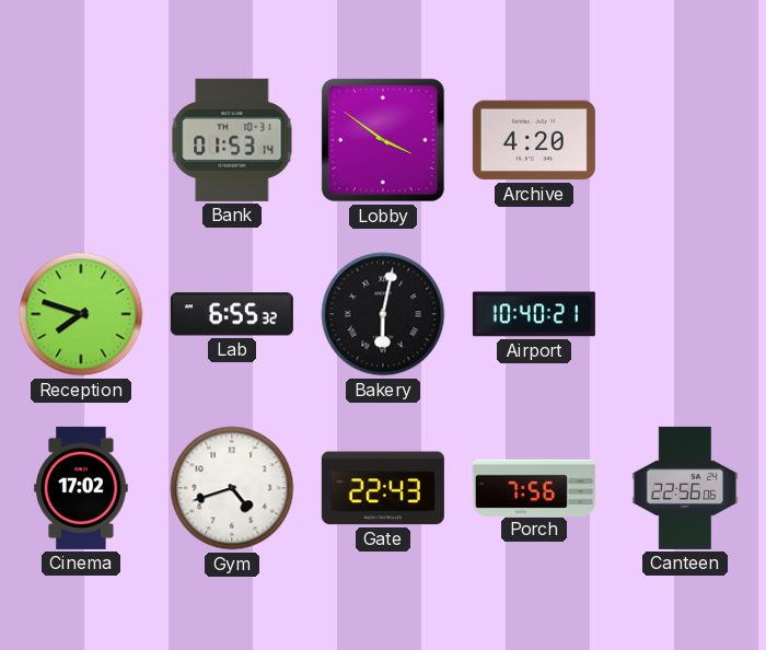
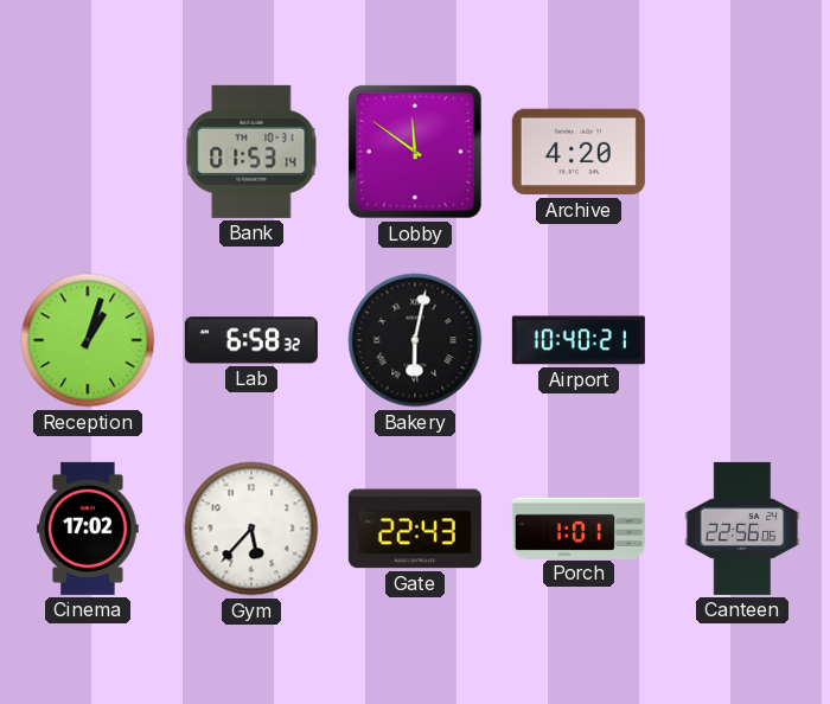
Lobby: 3:51 -> 11:51 (415, 152)
Reception: 7:48 -> 1:03 (88, 340)
Lab: 6:55 -> 6:58 (251, 340)
Gym: 4:42 -> 5:37 (251, 529)
Porch: 7:56 -> 1:01 (579, 527)
